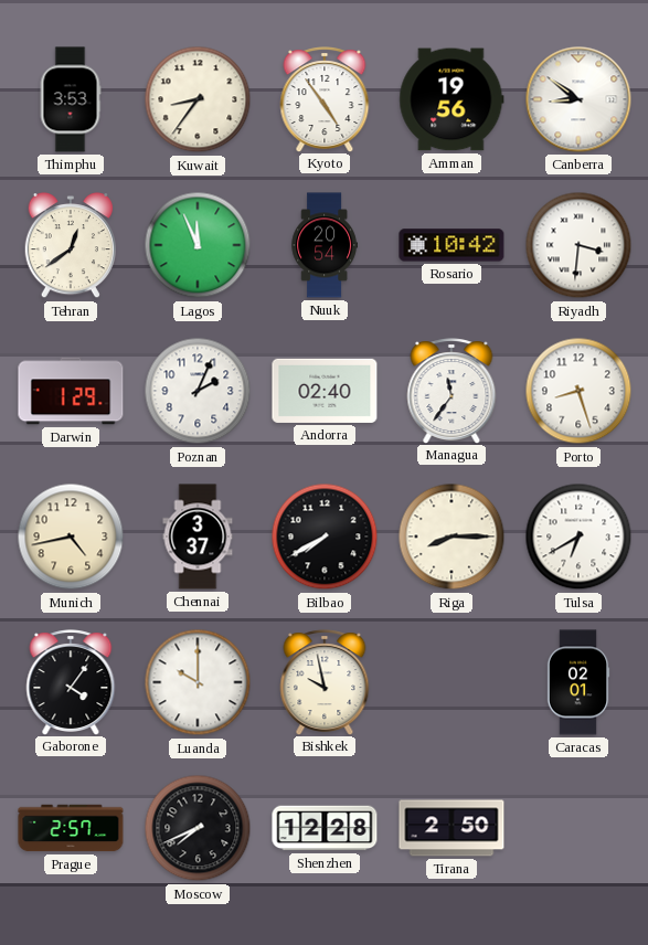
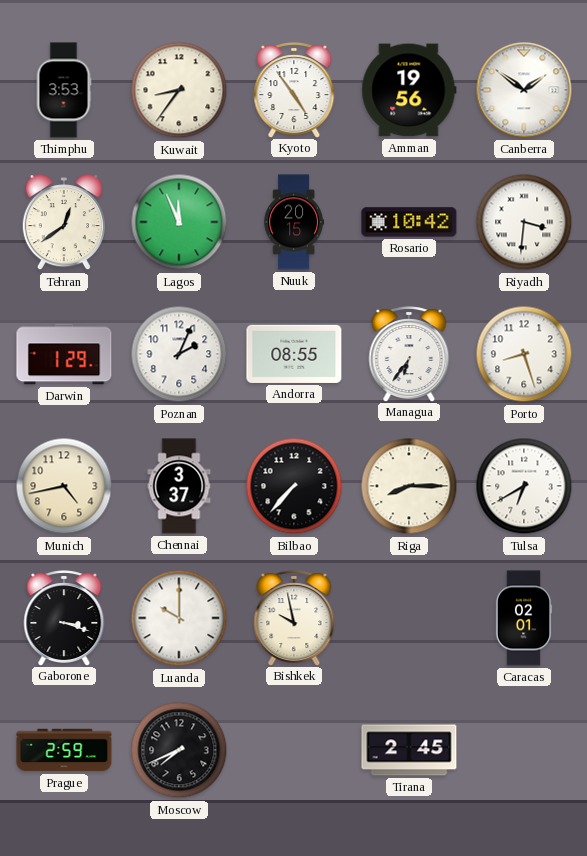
Canberra: 8:51 -> 1:51 (524, 90)
Nuuk: 20:54 -> 20:15 (293, 222)
Andorra: 02:40 -> 08:55 (294, 354)
Managua: 11:36 -> 6:36 (409, 354)
Bilbao: 7:40 -> 7:37 (294, 486)
Gaborone: 4:06 -> 3:18 (64, 618)
Prague: 2:57 -> 2:59 (64, 750)
Shenzhen: 12:28 -> none (325, 828)
Tirana: 2:50 -> 2:45 (409, 750)
